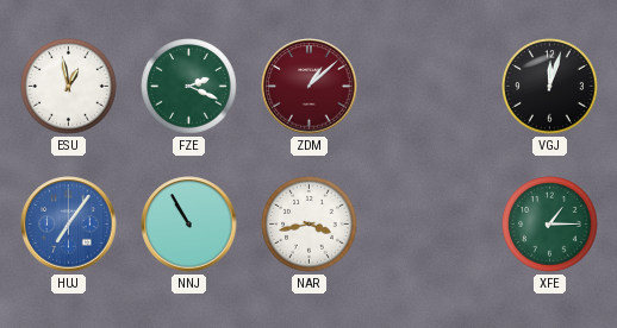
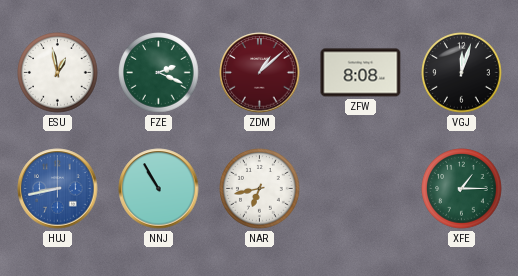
ZFW: none -> 8:08 (361, 73)
HUJ: 7:06 -> 8:43 (58, 189)
NAR: 3:43 -> 6:43 (260, 189)
